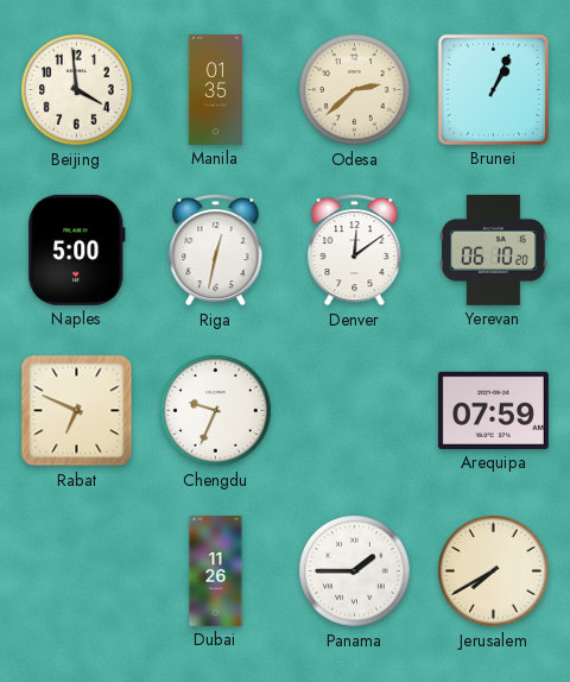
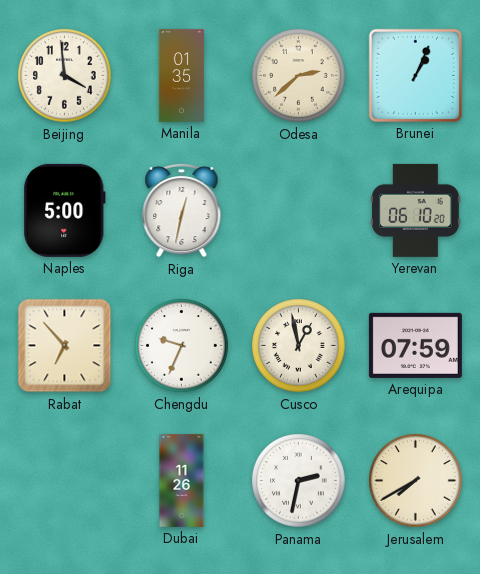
Denver: 12:09 -> none (355, 250)
Rabat: 6:49 -> 6:53 (65, 346)
Cusco: none -> 12:58 (299, 346)
Panama: 1:45 -> 2:32 (299, 481)
